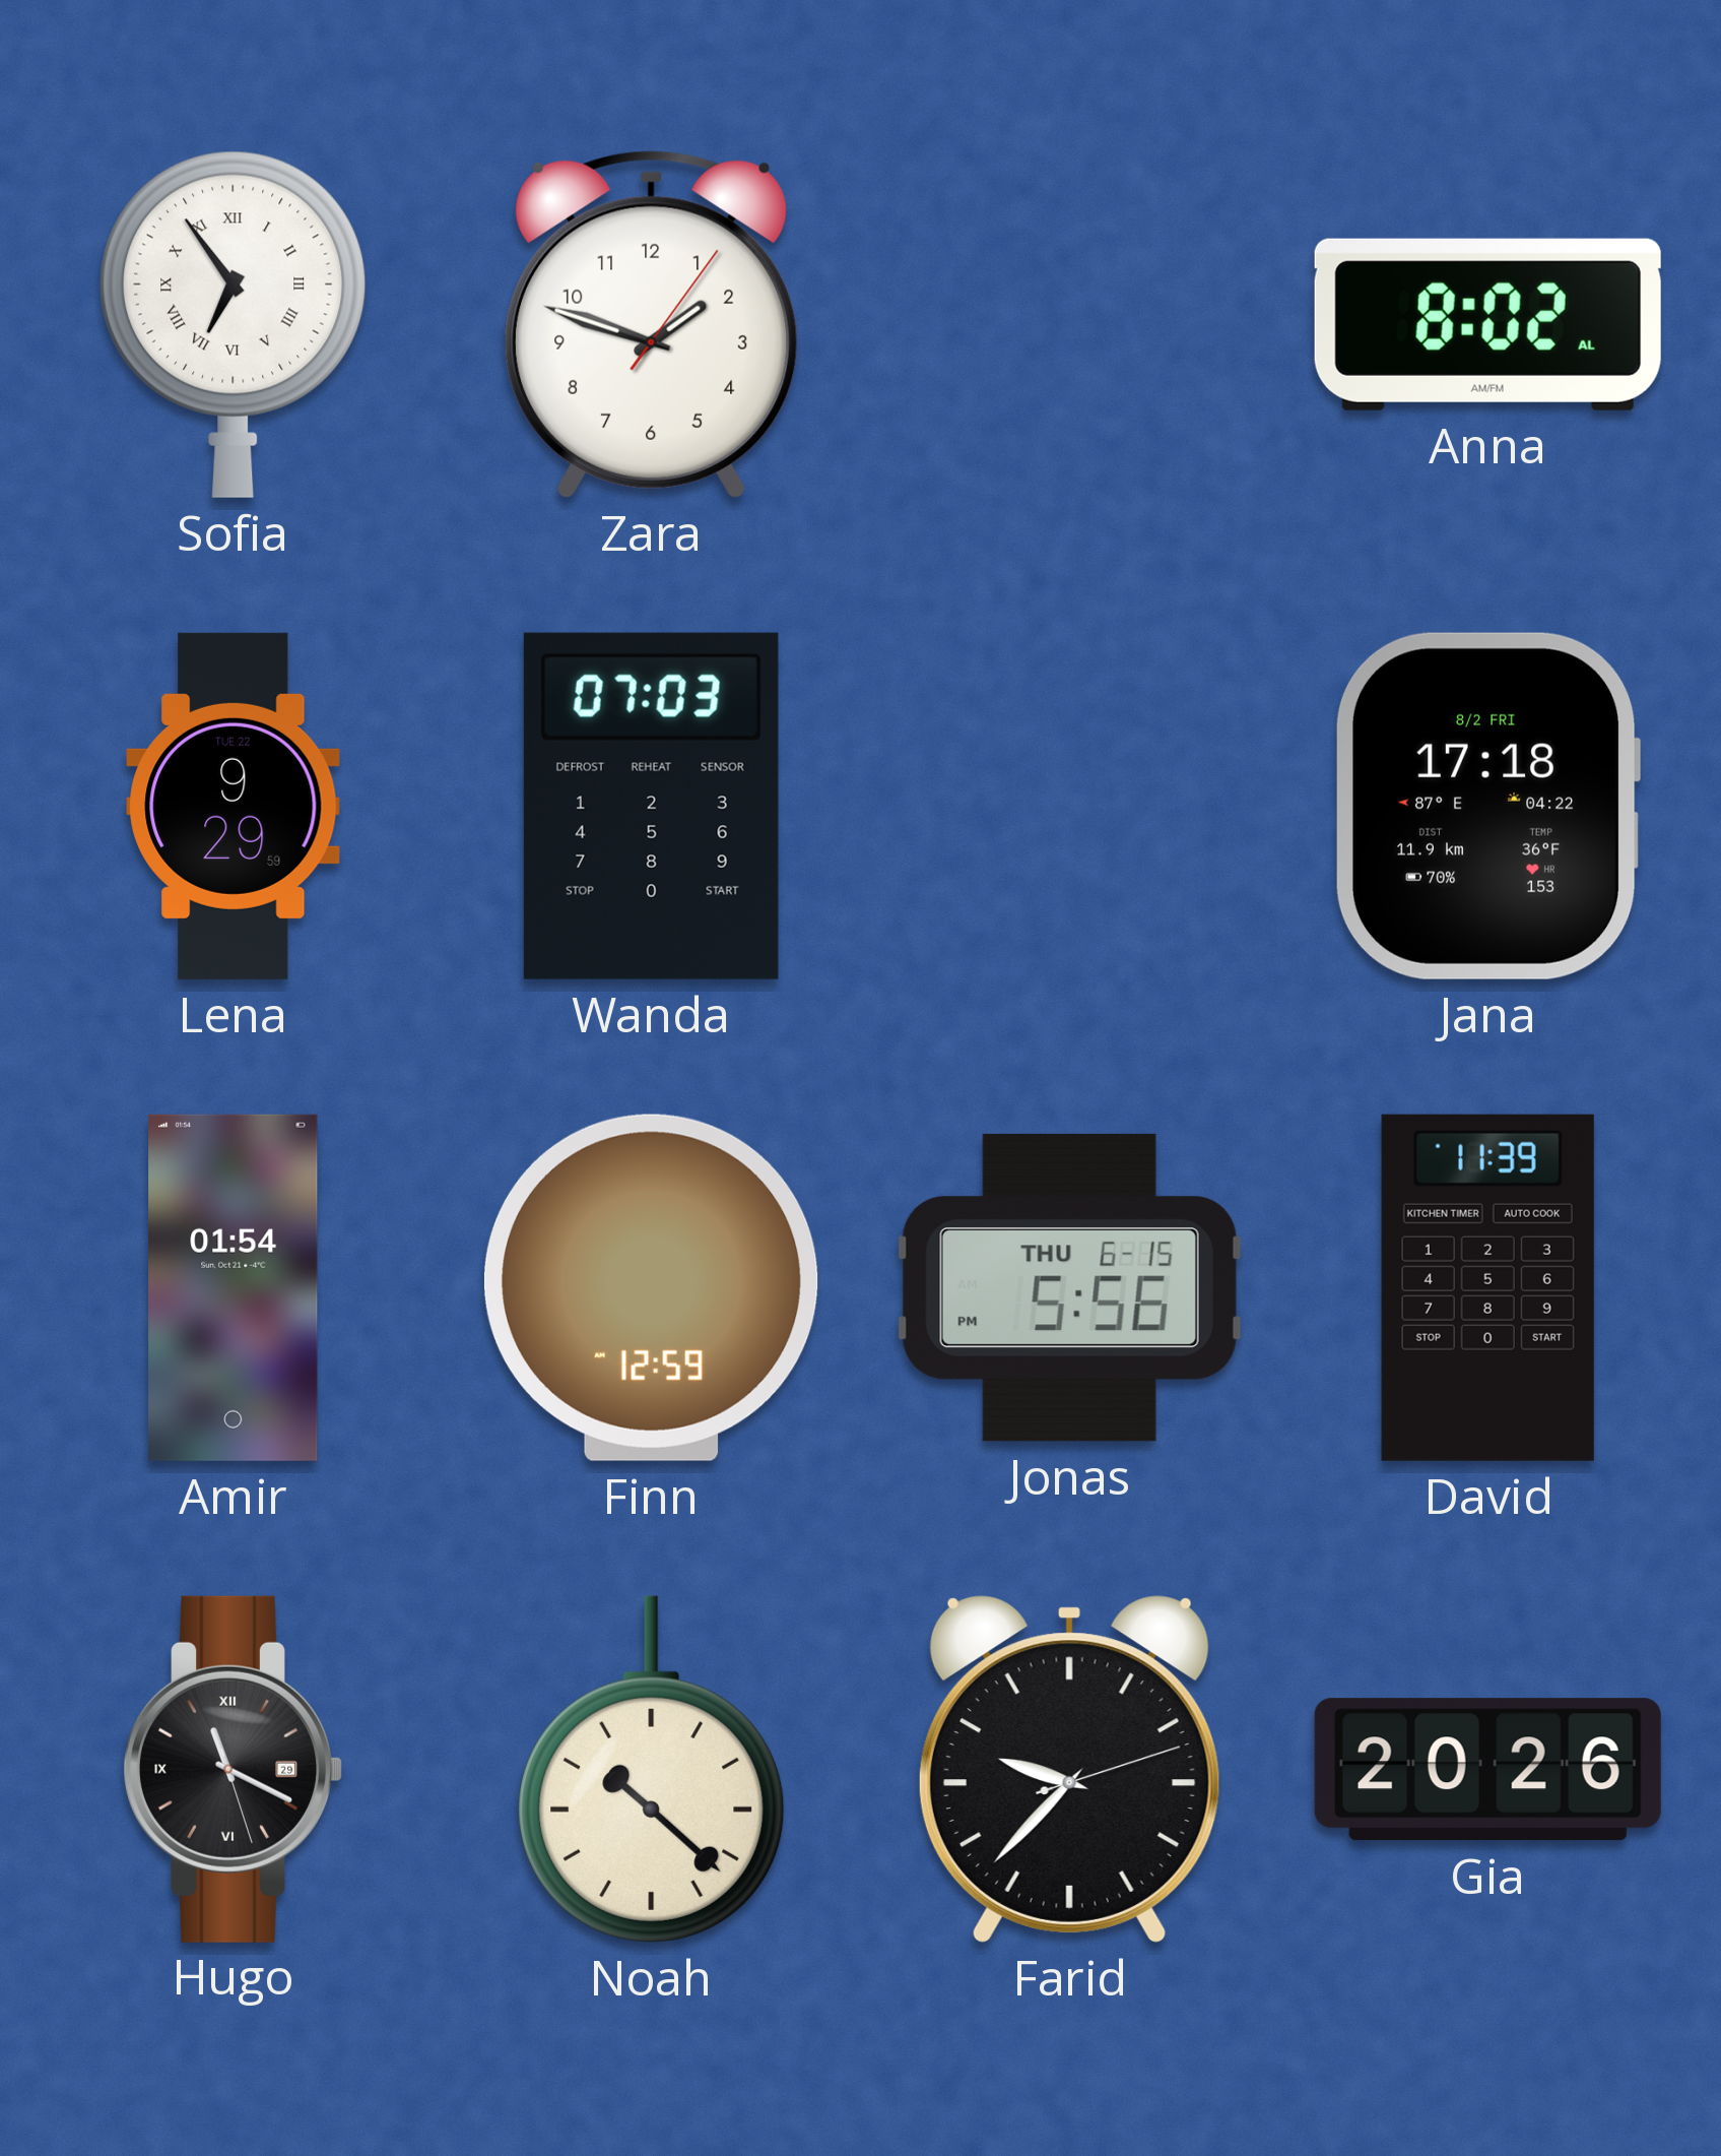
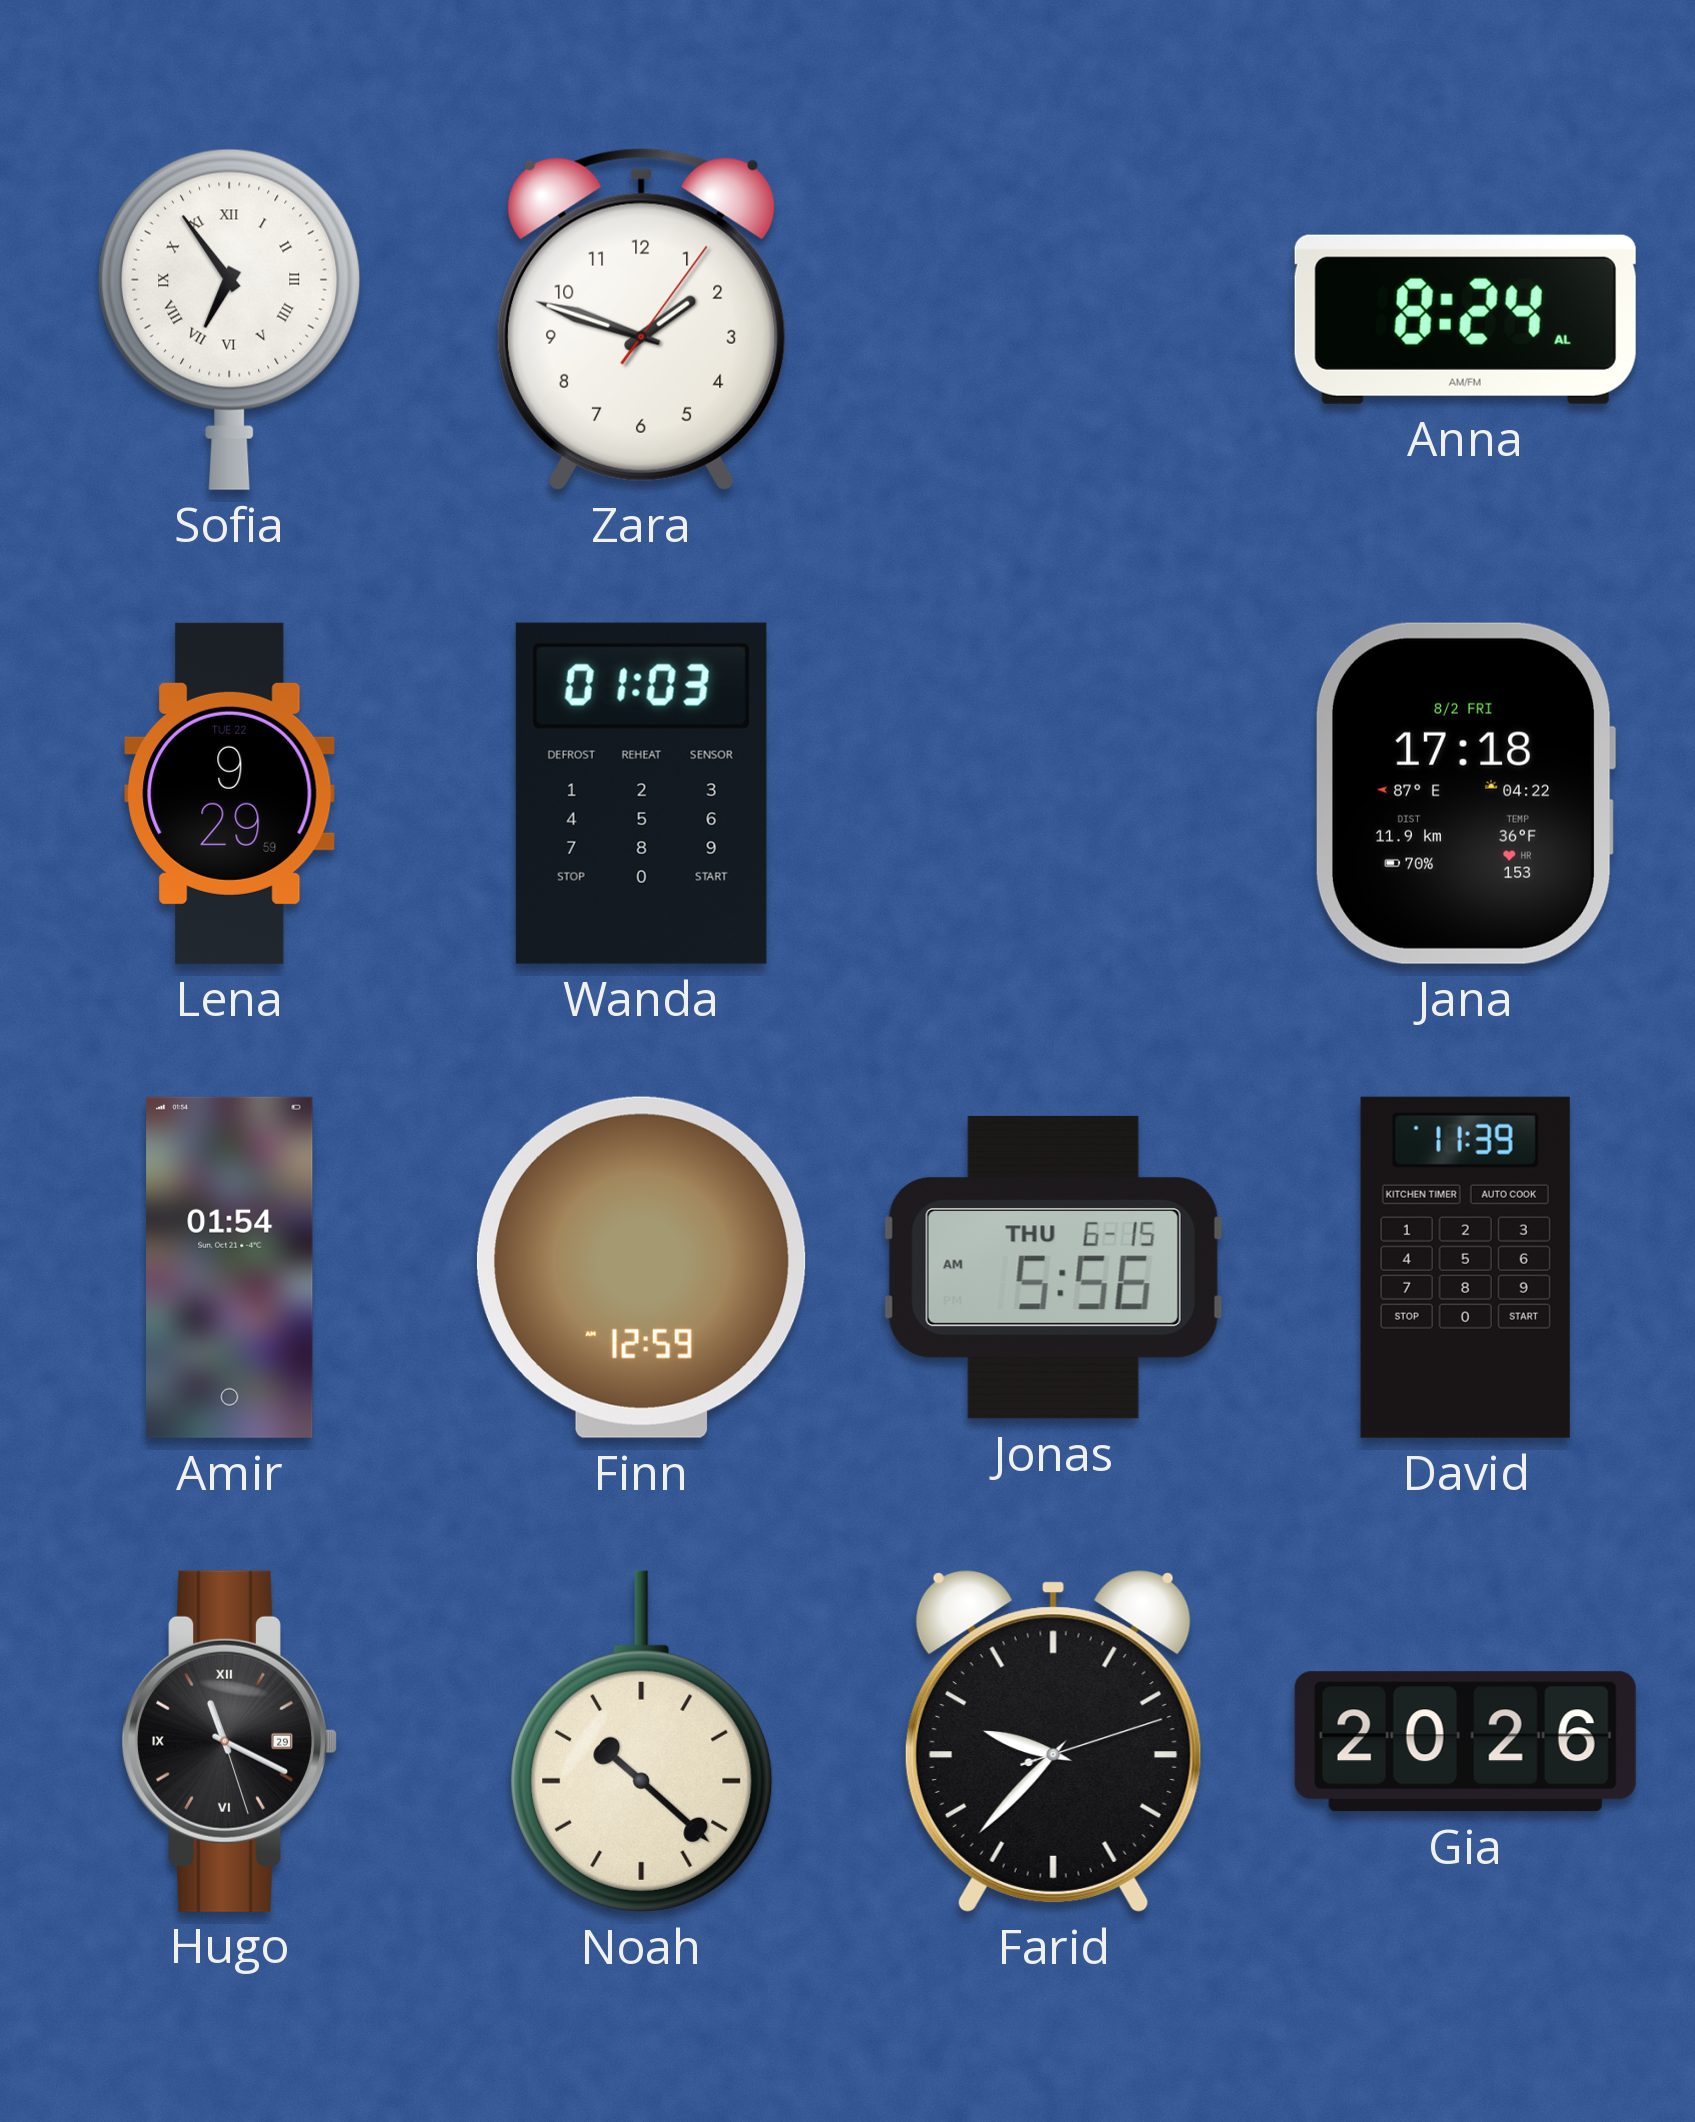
Anna: 8:02 -> 8:24 (1465, 319)
Wanda: 07:03 -> 01:03 (641, 793)
Jonas: 5:56 PM -> 5:56 AM (1053, 1267)
